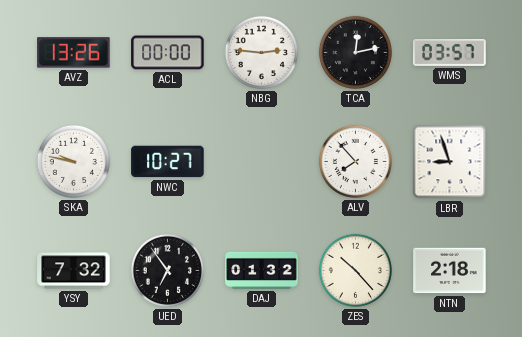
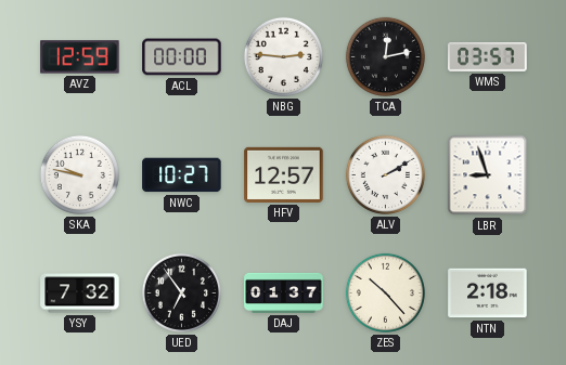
AVZ: 13:26 -> 12:59 (80, 57)
HFV: none -> 12:57 (284, 174)
ALV: 7:53 -> 2:10 (385, 174)
DAJ: 01:32 -> 01:37 (284, 292)
